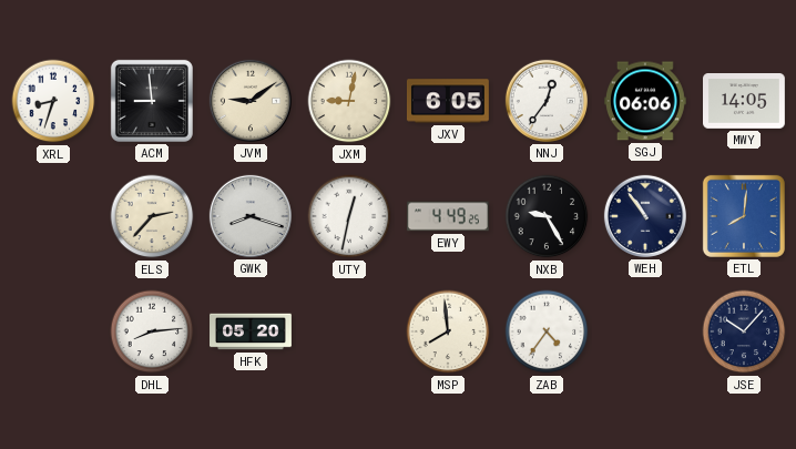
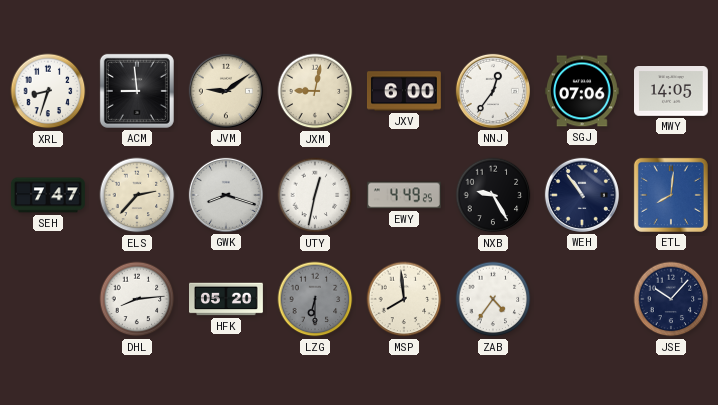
JXV: 6:05 -> 6:00 (404, 91)
SGJ: 06:06 -> 07:06 (582, 91)
SEH: none -> 7:47 (48, 195)
LZG: none -> 6:30 (315, 299)
